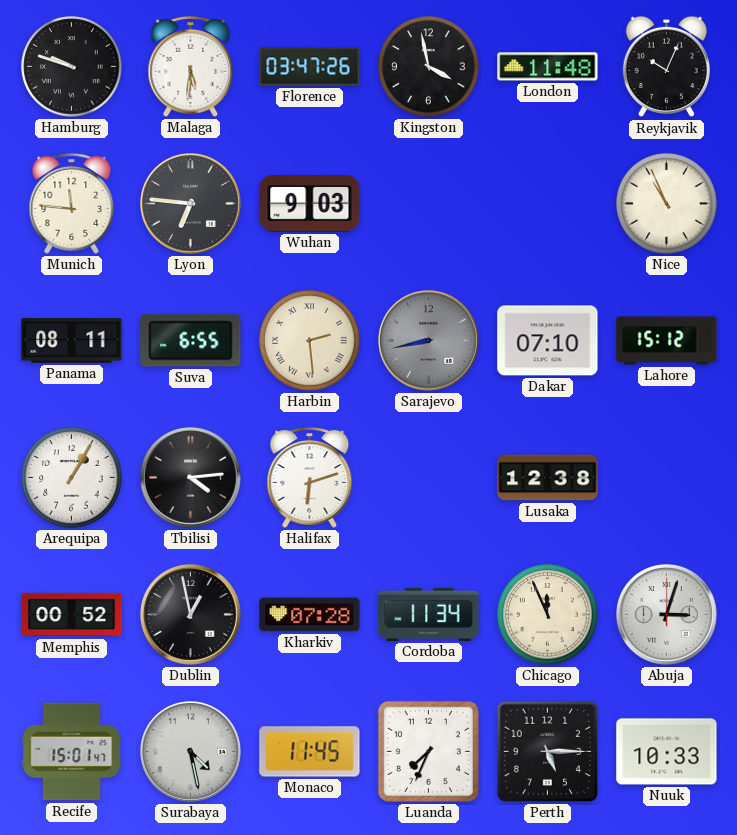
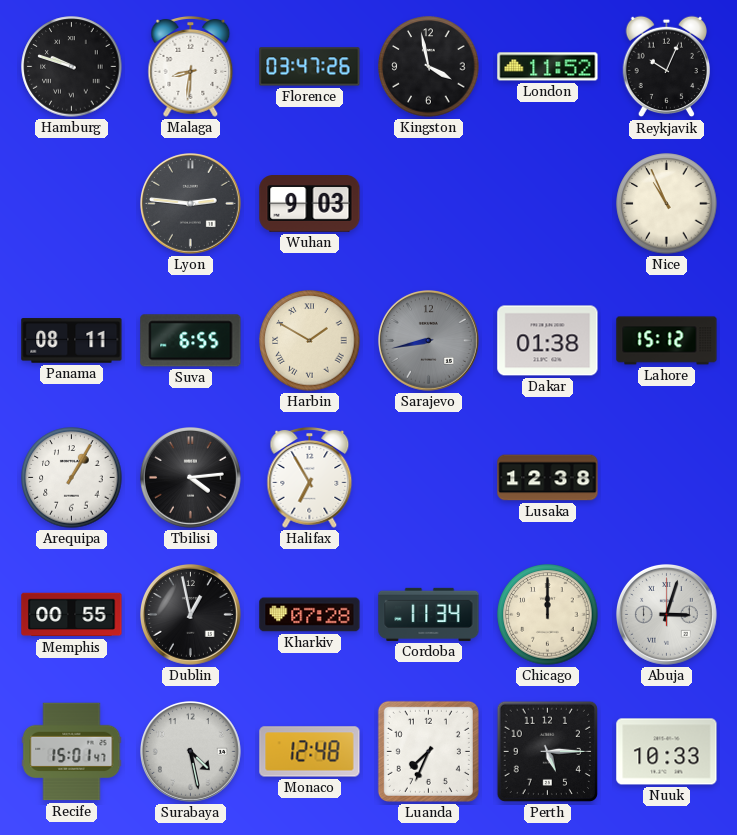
Malaga: 5:31 -> 8:31 (191, 66)
London: 11:48 -> 11:52 (548, 67)
Munich: 11:46 -> none (72, 203)
Lyon: 6:46 -> 2:46 (191, 204)
Harbin: 2:29 -> 1:50 (310, 341)
Dakar: 07:10 -> 01:38 (548, 341)
Halifax: 6:12 -> 6:55 (310, 477)
Memphis: 00:52 -> 00:55 (72, 615)
Chicago: 11:56 -> 12:00 (548, 615)
Monaco: 11:45 -> 12:48 (310, 752)
